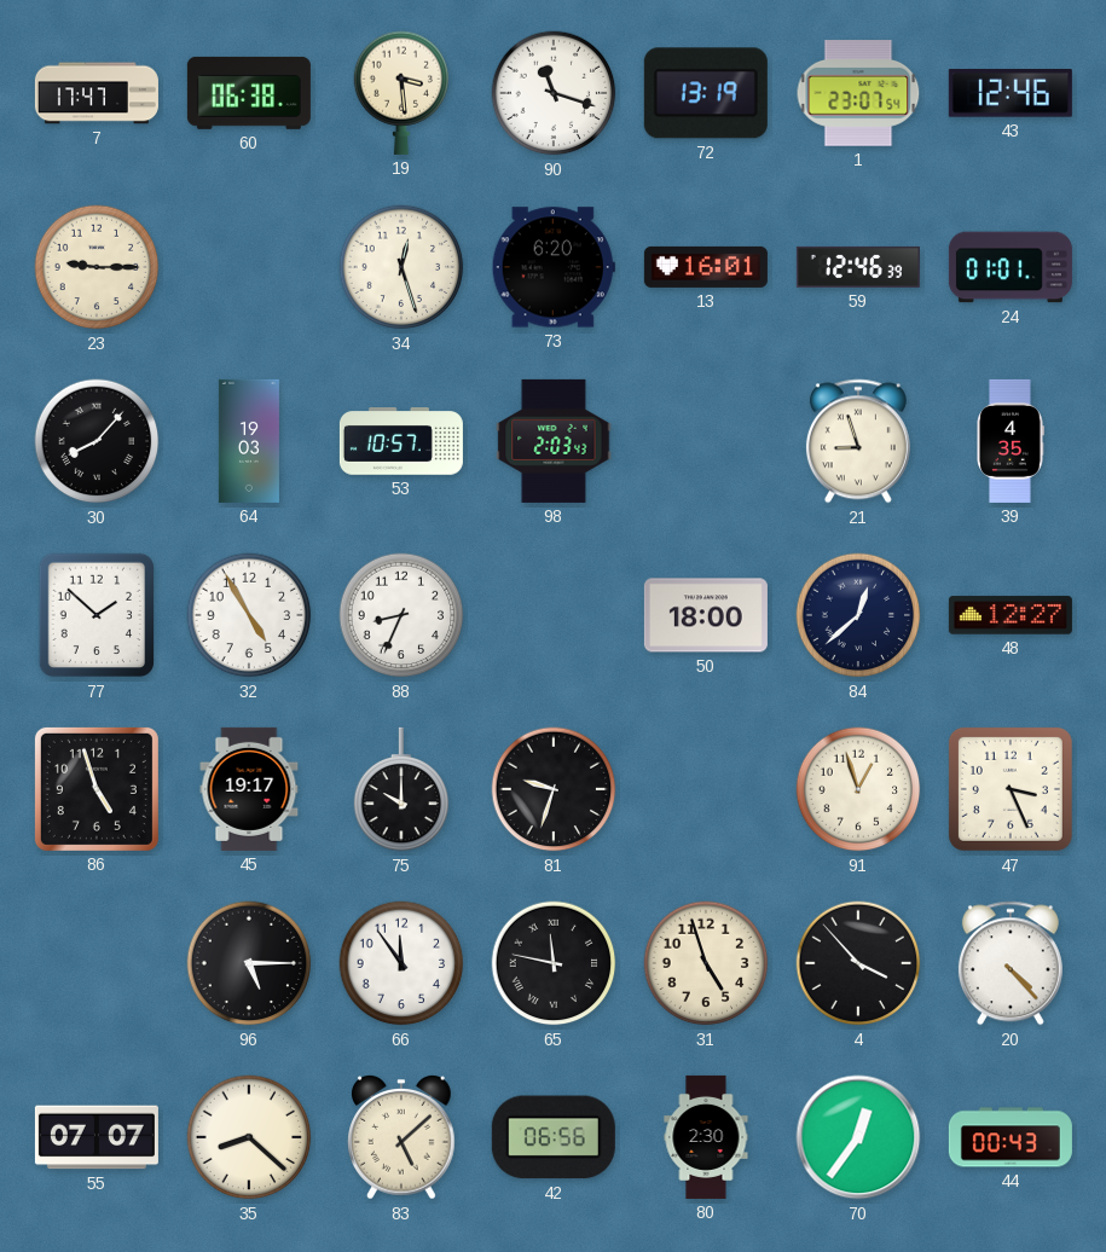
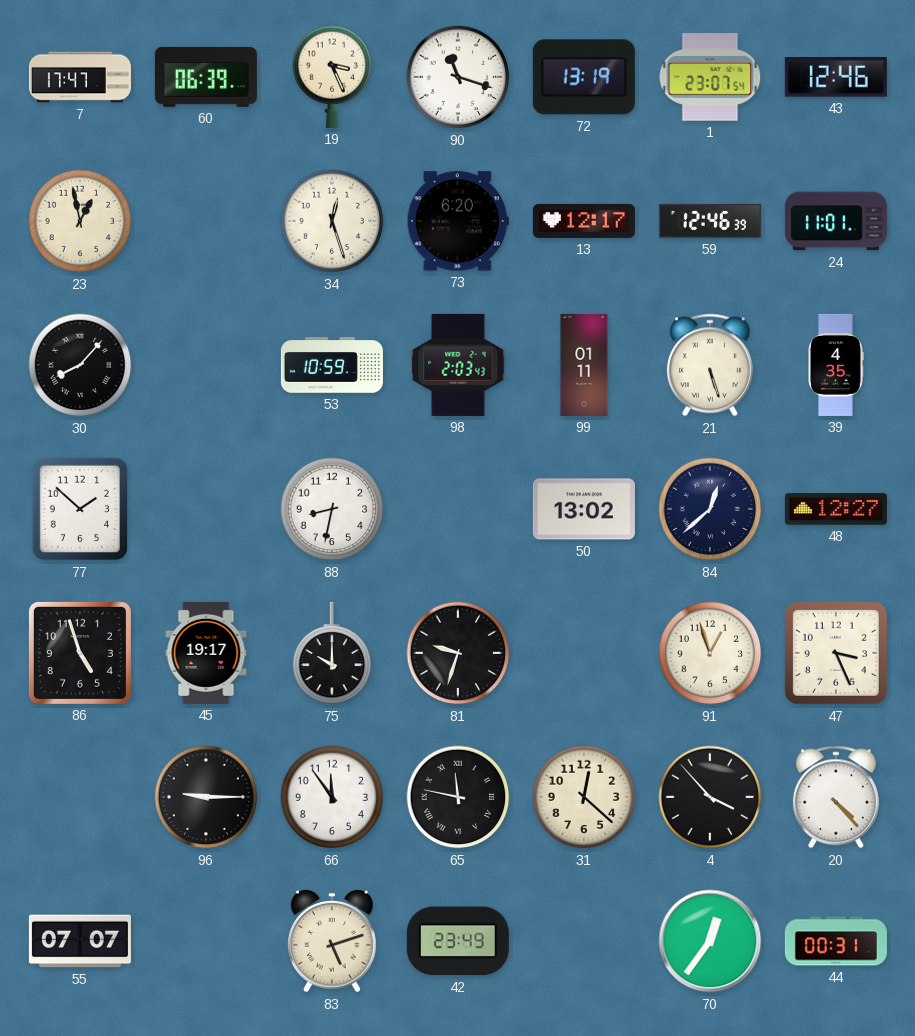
60: 06:38 -> 06:39 (206, 77)
19: 3:29 -> 3:26 (332, 77)
23: 9:15 -> 12:58 (80, 221)
13: 16:01 -> 12:17 (584, 221)
24: 01:01 -> 11:01 (836, 221)
64: 19:03 -> none (249, 441)
53: 10:57 -> 10:59 (332, 365)
99: none -> 01:11 (584, 365)
21: 8:57 -> 5:27 (710, 365)
32: 4:55 -> none (249, 615)
88: 8:34 -> 8:32 (332, 509)
50: 18:00 -> 13:02 (584, 509)
96: 5:15 -> 9:15 (206, 797)
31: 4:57 -> 12:22 (584, 797)
35: 8:22 -> none (249, 1137)
83: 5:08 -> 5:12 (333, 941)
42: 06:56 -> 23:49 (458, 941)
80: 2:30 -> none (706, 1137)
44: 00:43 -> 00:31 (836, 941)
